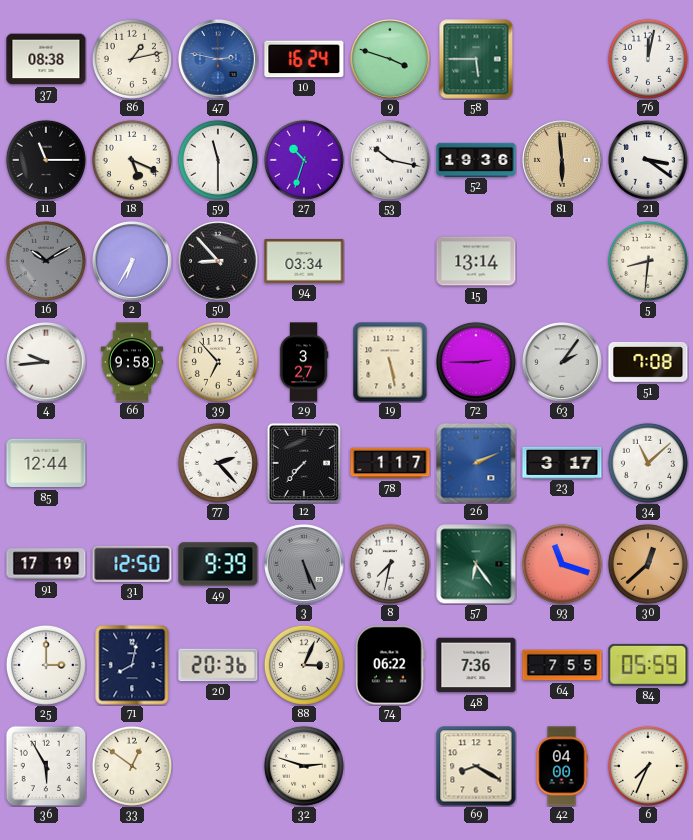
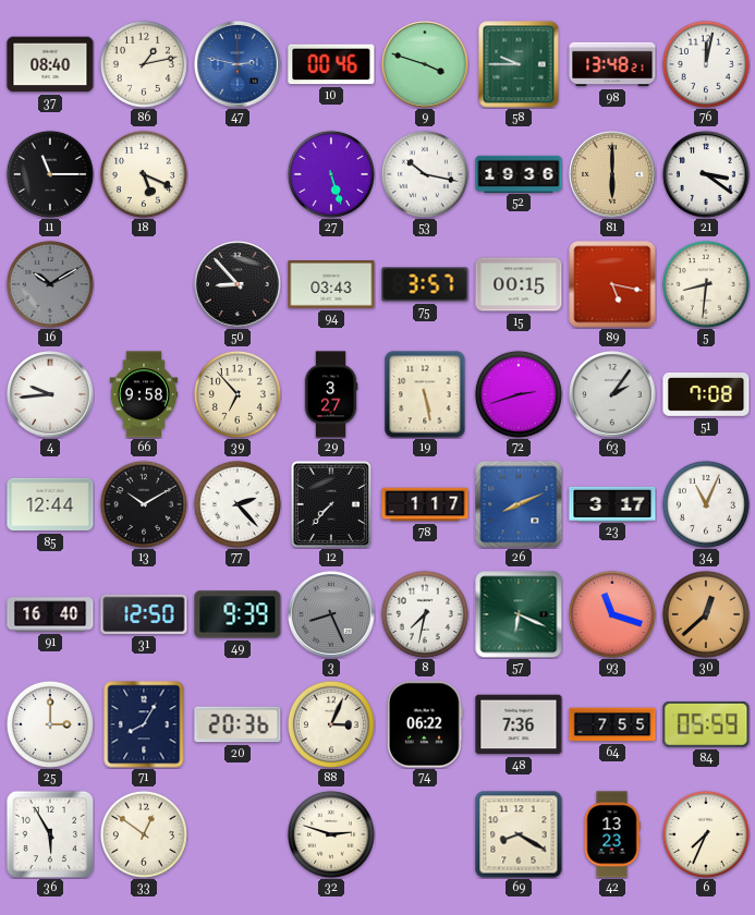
37: 08:38 -> 08:40 (50, 64)
10: 16:24 -> 00:46 (331, 64)
58: 5:45 -> 9:45 (519, 64)
98: none -> 13:48 (612, 64)
59: 11:30 -> none (218, 160)
27: 10:33 -> 5:27 (331, 174)
81: 5:59 -> 6:00 (612, 174)
2: 6:35 -> none (132, 261)
94: 03:34 -> 03:43 (331, 285)
75: none -> 3:57 (425, 284)
15: 13:14 -> 00:15 (519, 284)
89: none -> 5:17 (612, 284)
72: 2:45 -> 2:42 (519, 394)
13: none -> 10:10 (144, 504)
26: 2:11 -> 8:11 (519, 504)
34: 11:08 -> 11:04 (706, 504)
91: 17:19 -> 16:40 (50, 614)
3: 5:26 -> 8:26 (331, 614)
57: 6:24 -> 6:19 (519, 614)
71: 8:02 -> 8:05 (144, 724)
42: 04:00 -> 13:23 (612, 834)
